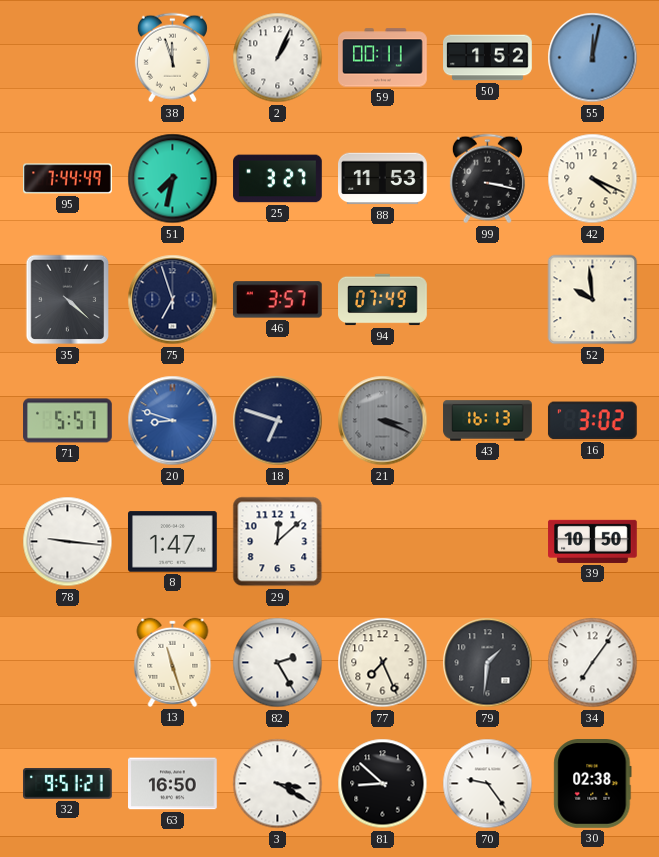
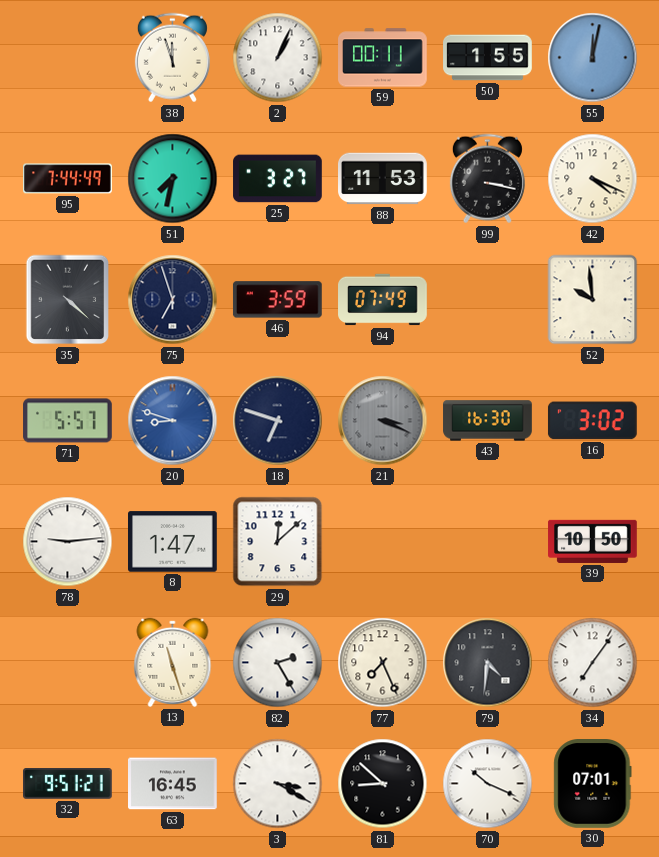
50: 1:52 -> 1:55 (488, 58)
46: 3:57 -> 3:59 (277, 300)
43: 16:13 -> 16:30 (488, 421)
78: 9:16 -> 9:14 (68, 542)
79: 1:31 -> 4:31 (488, 663)
63: 16:50 -> 16:45 (173, 784)
70: 9:24 -> 10:19 (488, 784)
30: 02:38 -> 07:01 (593, 784)
